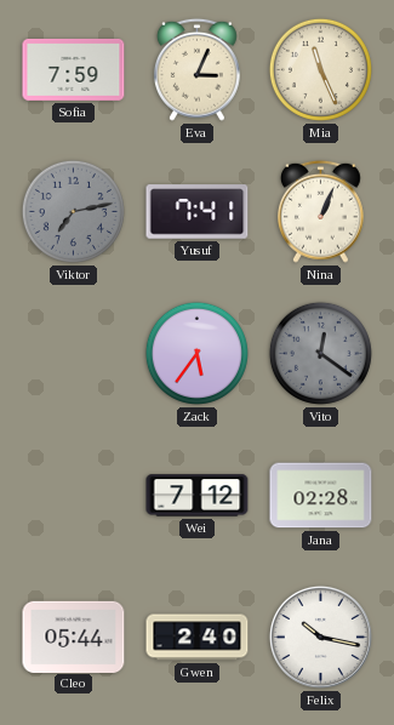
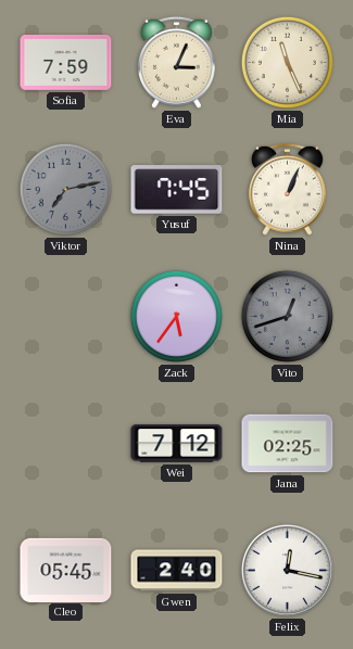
Yusuf: 7:41 -> 7:45 (177, 190)
Vito: 12:21 -> 12:42 (287, 316)
Jana: 02:28 -> 02:25 (288, 444)
Cleo: 05:44 -> 05:45 (66, 570)
Felix: 10:17 -> 12:17 (287, 570)
